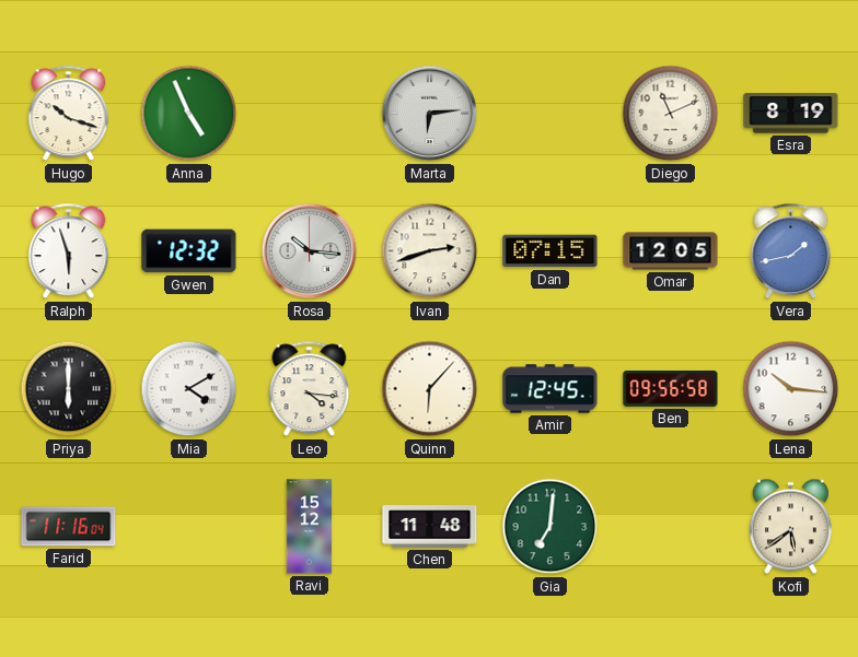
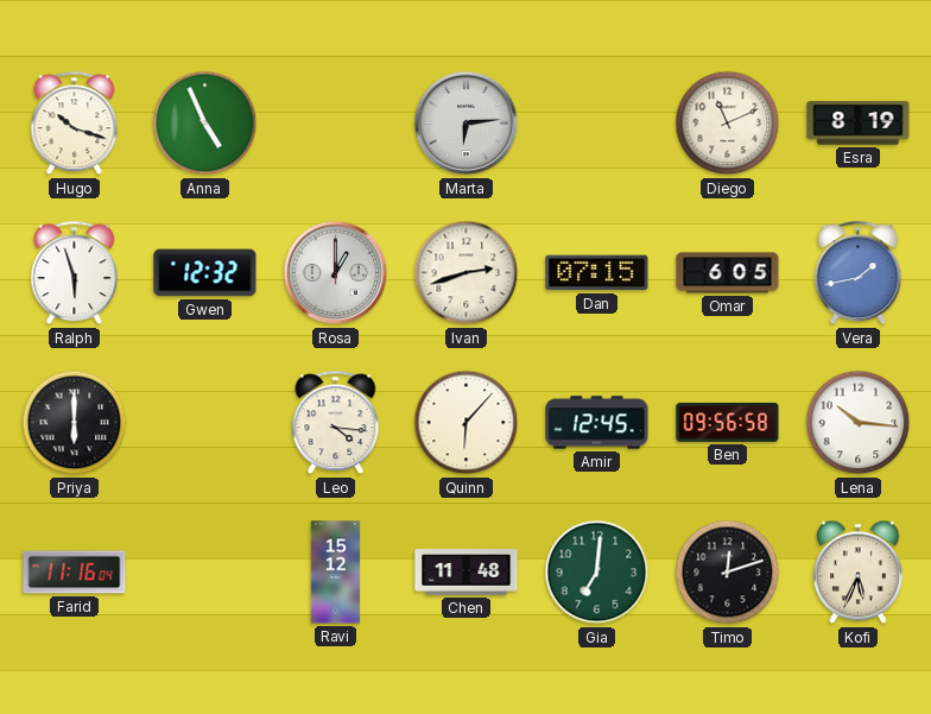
Rosa: 10:16 -> 1:00 (336, 273)
Omar: 12:05 -> 6:05 (728, 273)
Mia: 4:10 -> none (189, 389)
Timo: none -> 12:12 (728, 573)
Kofi: 5:39 -> 5:34 (857, 573)
